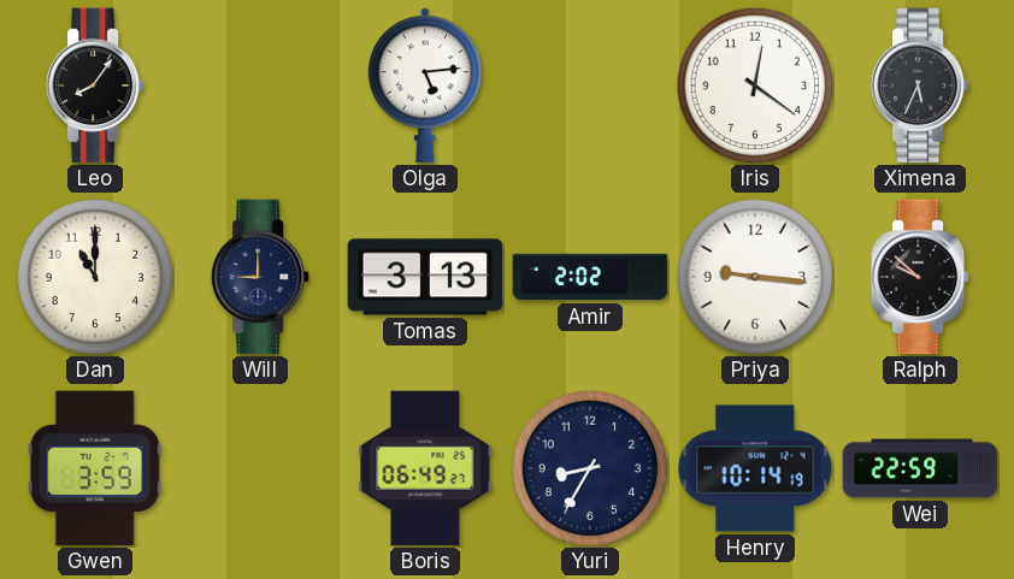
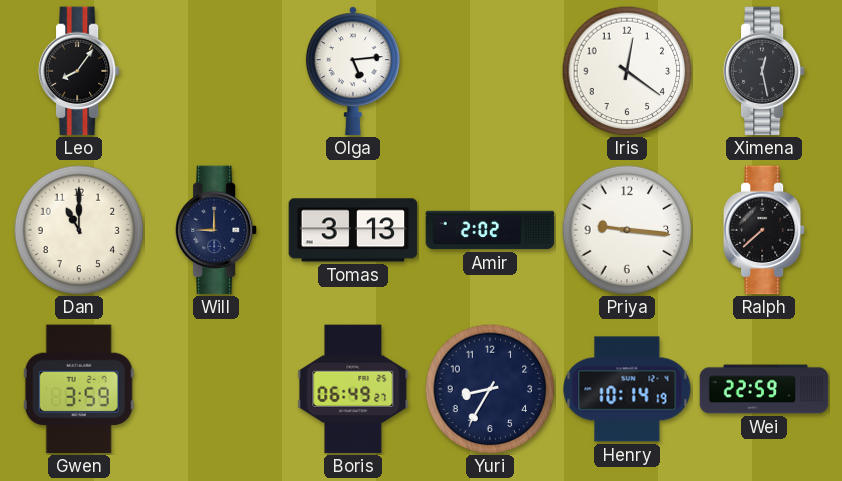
Ximena: 5:34 -> 12:28 (764, 71)
Ralph: 9:52 -> 7:38 (764, 230)
